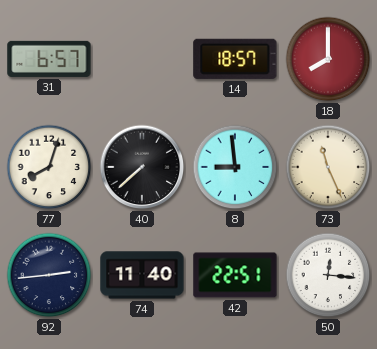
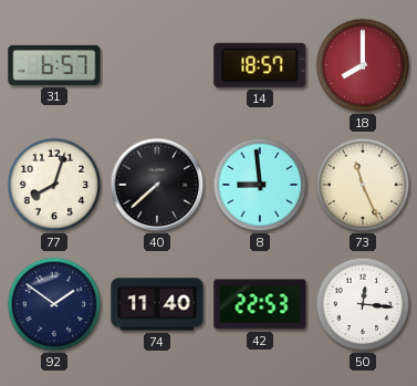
92: 2:44 -> 1:51 (54, 304)
42: 22:51 -> 22:53 (260, 304)
